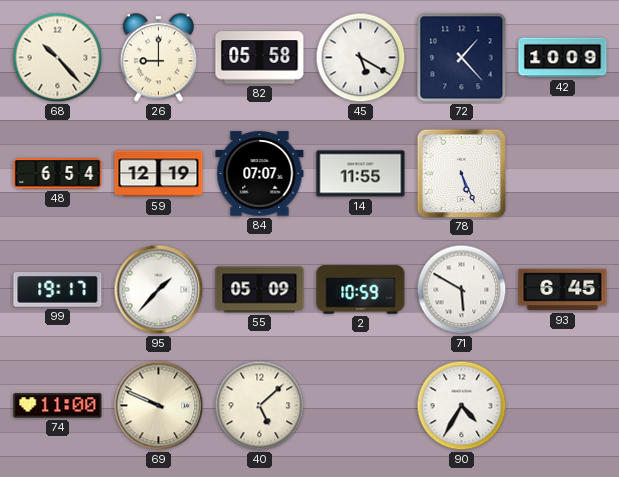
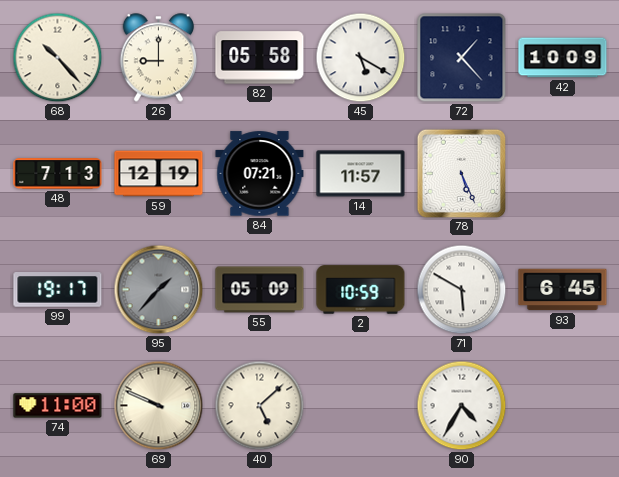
48: 6:54 -> 7:13 (58, 174)
84: 07:07 -> 07:21 (260, 174)
14: 11:55 -> 11:57 (361, 174)
95 dial: white -> grey (159, 290)
